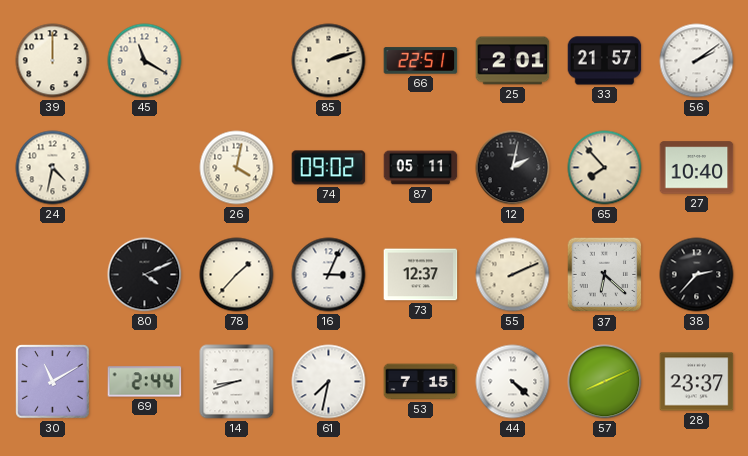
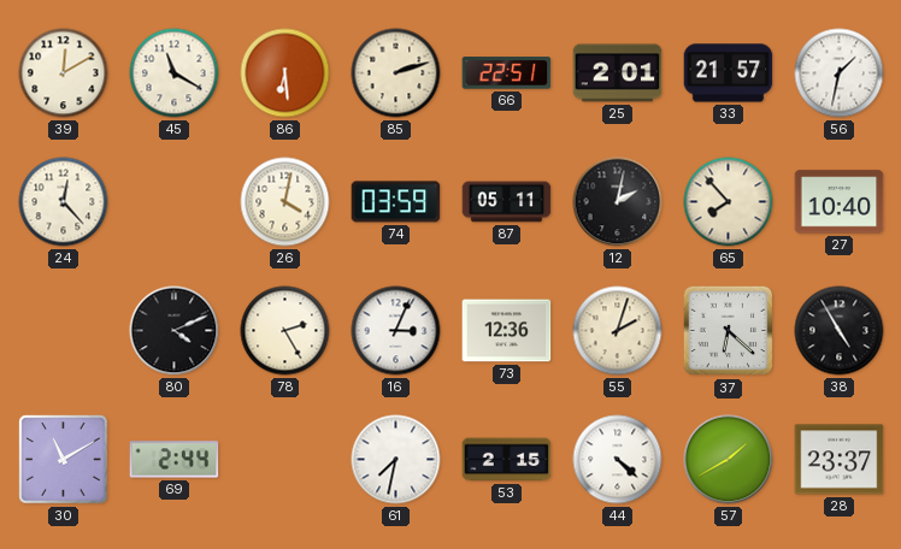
39: 12:00 -> 12:10 (64, 73)
86: none -> 6:29 (285, 73)
56: 2:09 -> 1:32 (840, 73)
24: 4:32 -> 12:23 (64, 202)
74: 09:02 -> 03:59 (396, 202)
78: 1:37 -> 2:25 (285, 331)
73: 12:37 -> 12:36 (507, 331)
55: 2:11 -> 2:03 (618, 331)
38: 2:37 -> 4:55 (840, 331)
14: 8:42 -> none (237, 382)
53: 7:15 -> 2:15 (507, 460)
57: 8:11 -> 1:40 (729, 460)
